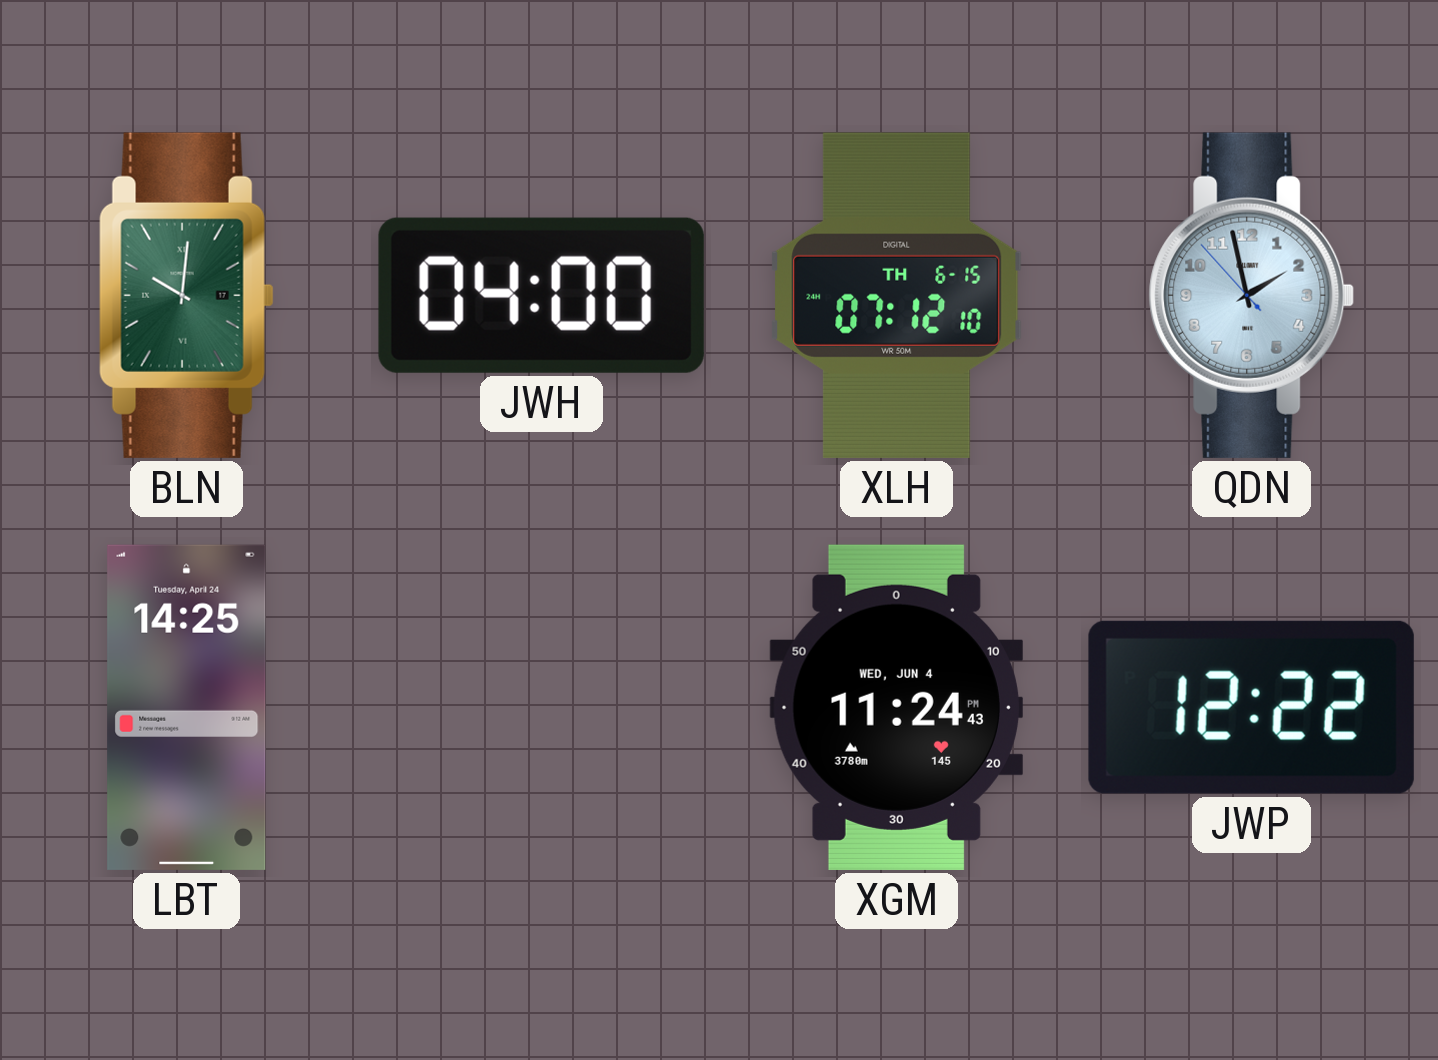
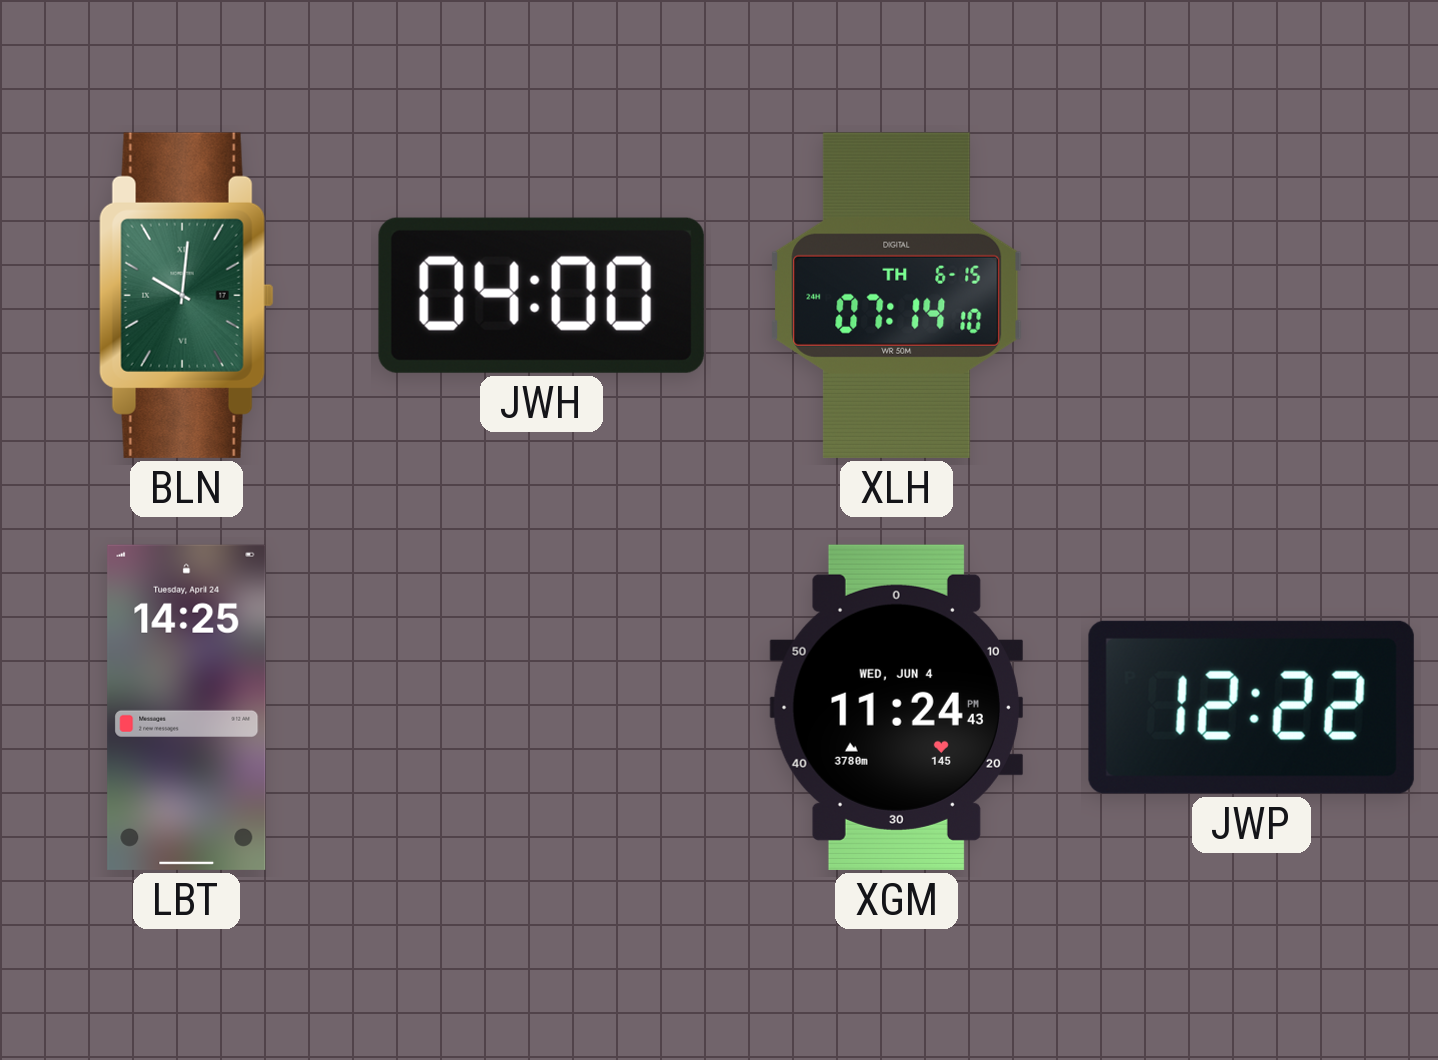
XLH: 07:12 -> 07:14 (897, 295)
QDN: 1:57 -> none (1252, 295)
